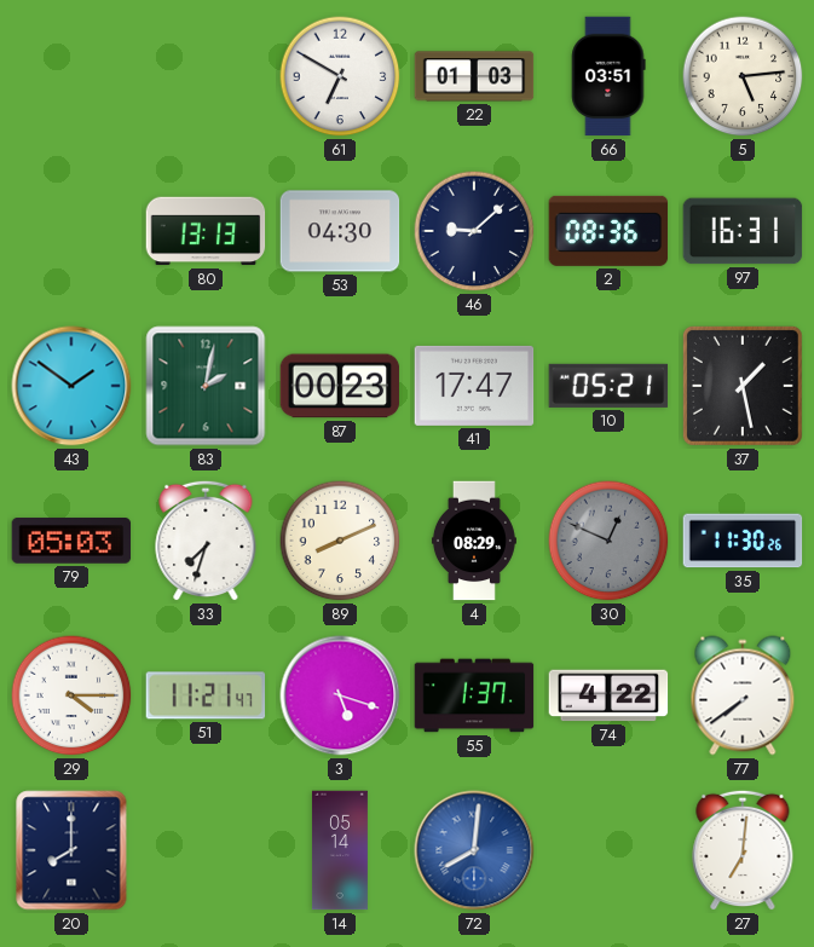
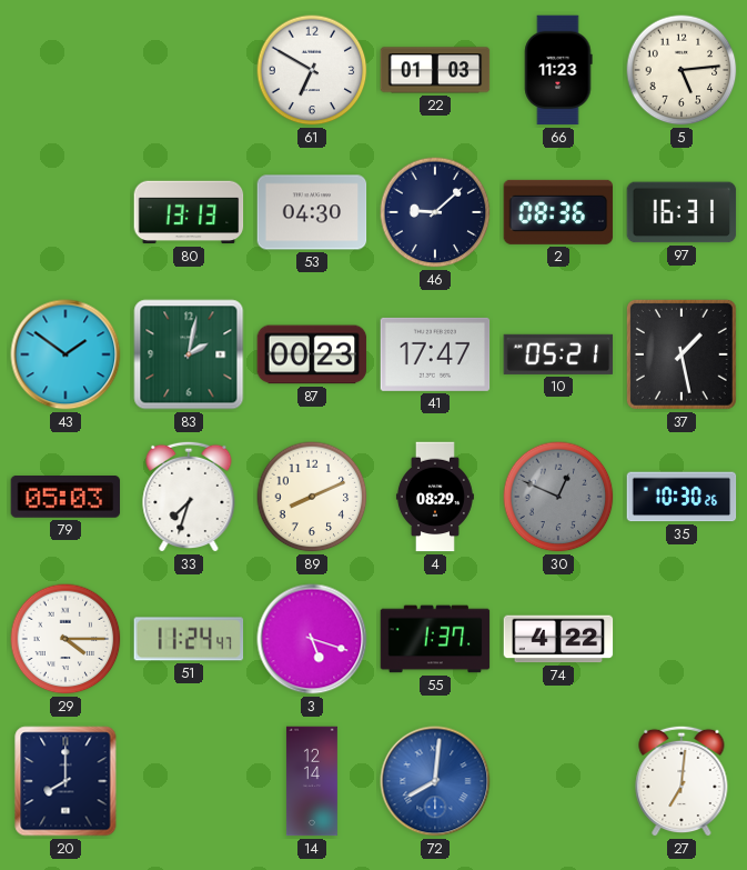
66: 03:51 -> 11:23 (558, 70)
35: 11:30 -> 10:30 (682, 497)
51: 11:21 -> 11:24 (189, 639)
77: 7:39 -> none (743, 695)
14: 05:14 -> 12:14 (312, 781)
